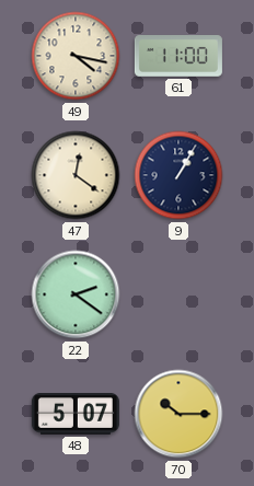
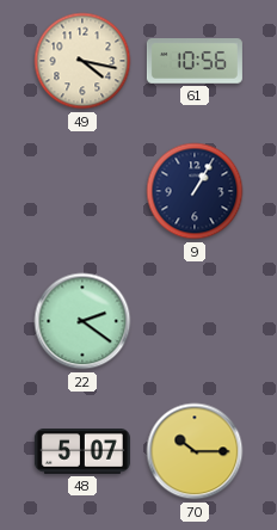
61: 11:00 -> 10:56 (195, 61)
47: 12:21 -> none (76, 175)
